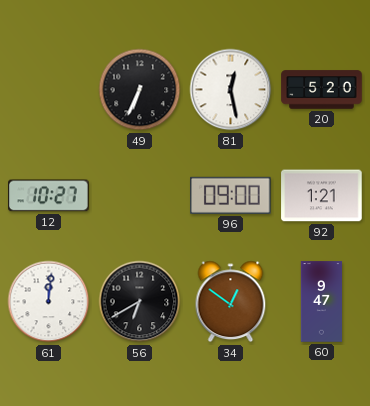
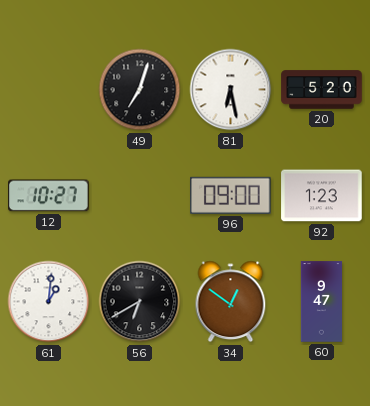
49: 6:34 -> 7:03 (140, 90)
81: 12:28 -> 6:28 (231, 90)
92: 1:21 -> 1:23 (322, 196)
61: 12:01 -> 1:01 (49, 302)
